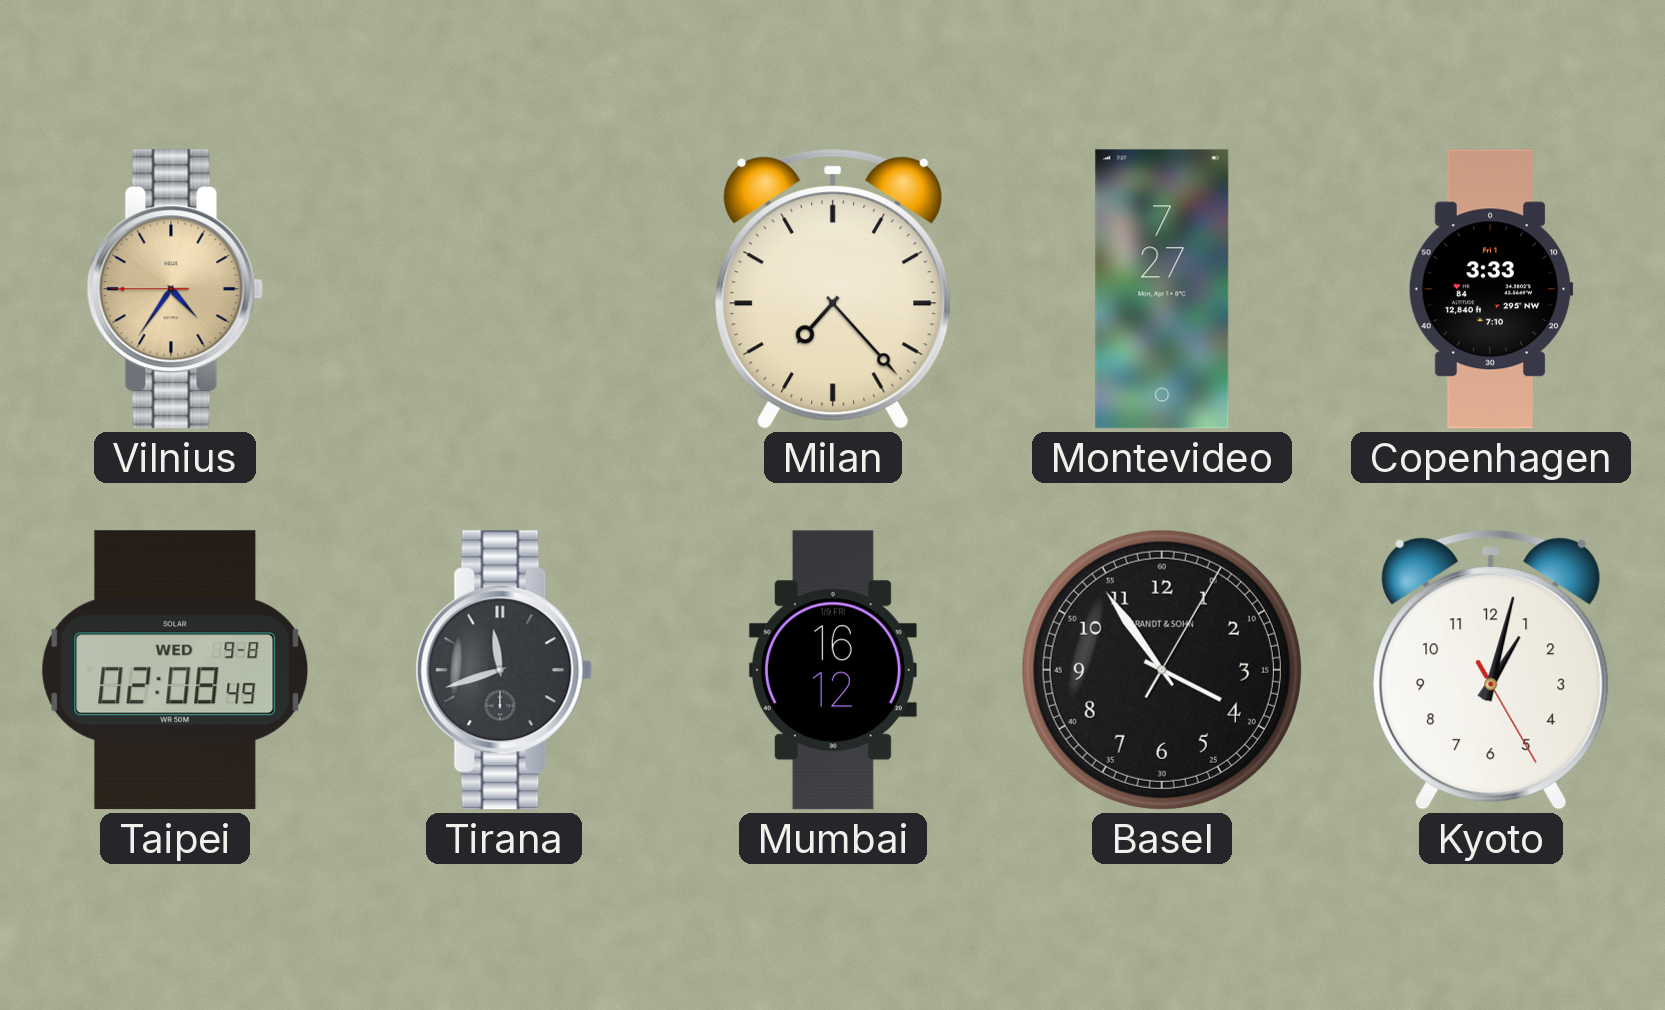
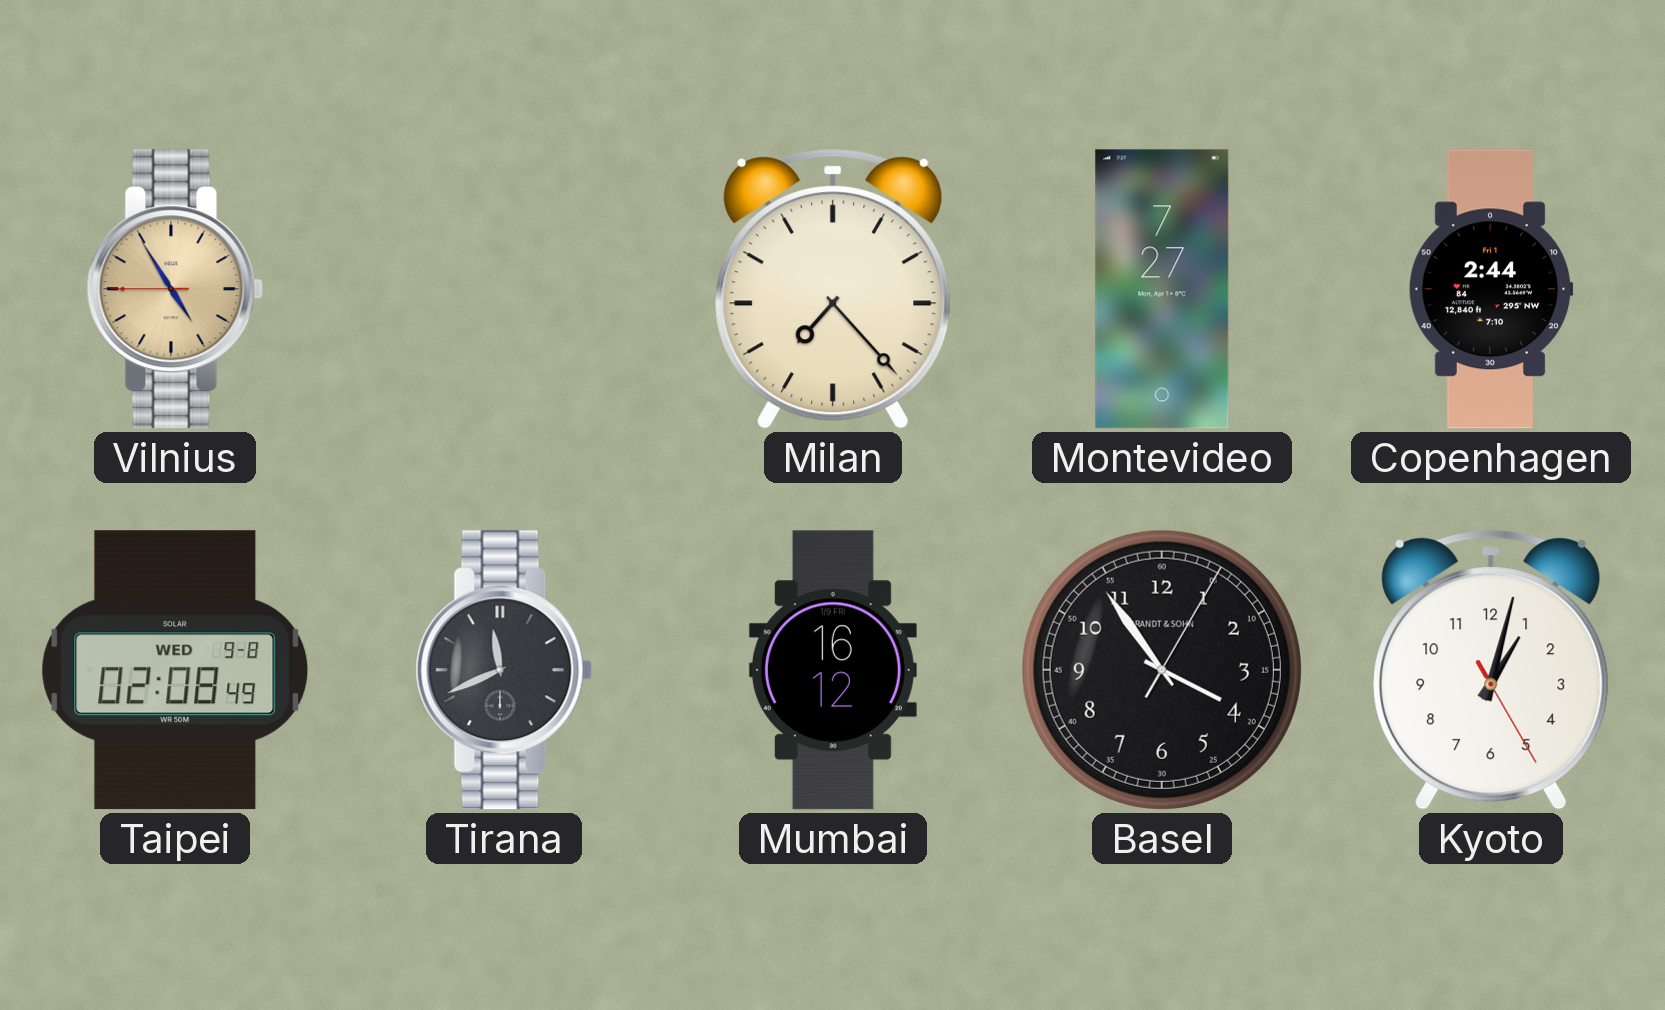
Vilnius: 4:35 -> 4:54 (175, 289)
Copenhagen: 3:33 -> 2:44 (1491, 289)
Tirana: 11:42 -> 11:41 (504, 670)
